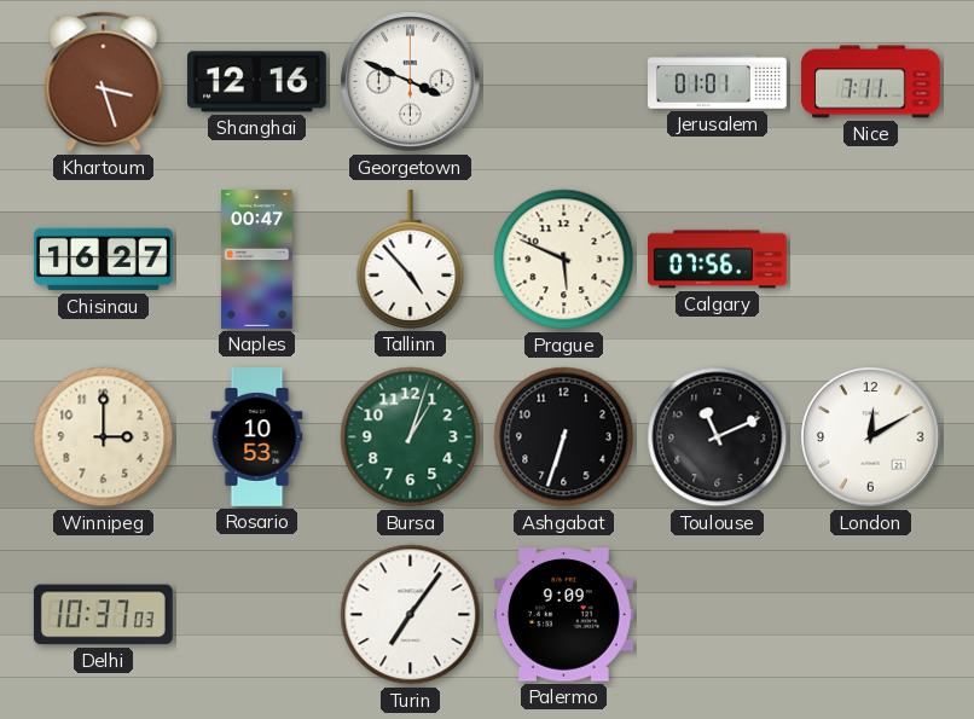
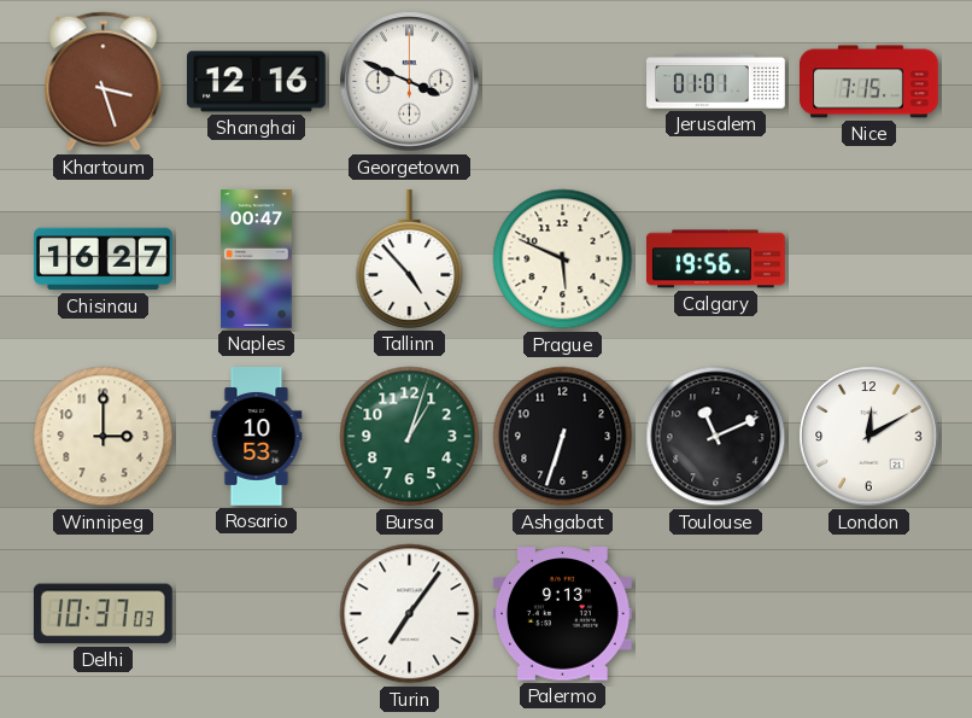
Nice: 7:11 -> 7:15 (869, 82)
Calgary: 07:56 -> 19:56 (716, 259)
Palermo: 9:09 -> 9:13 (562, 614)
